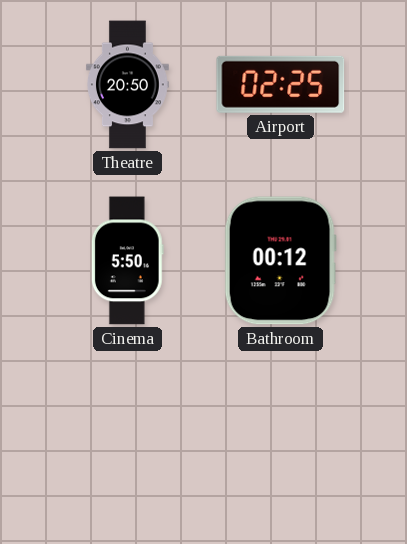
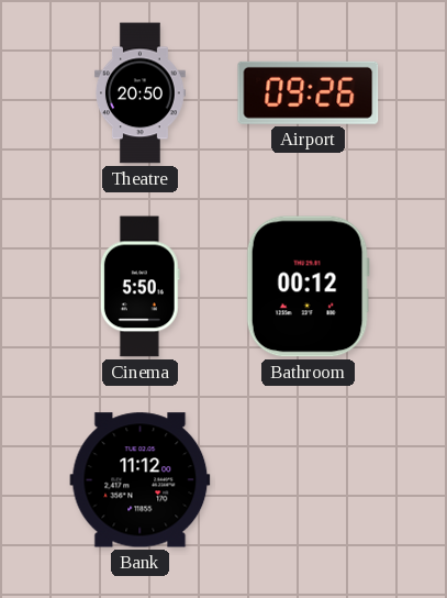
Airport: 02:25 -> 09:26 (309, 92)
Bank: none -> 11:12 (141, 480)
